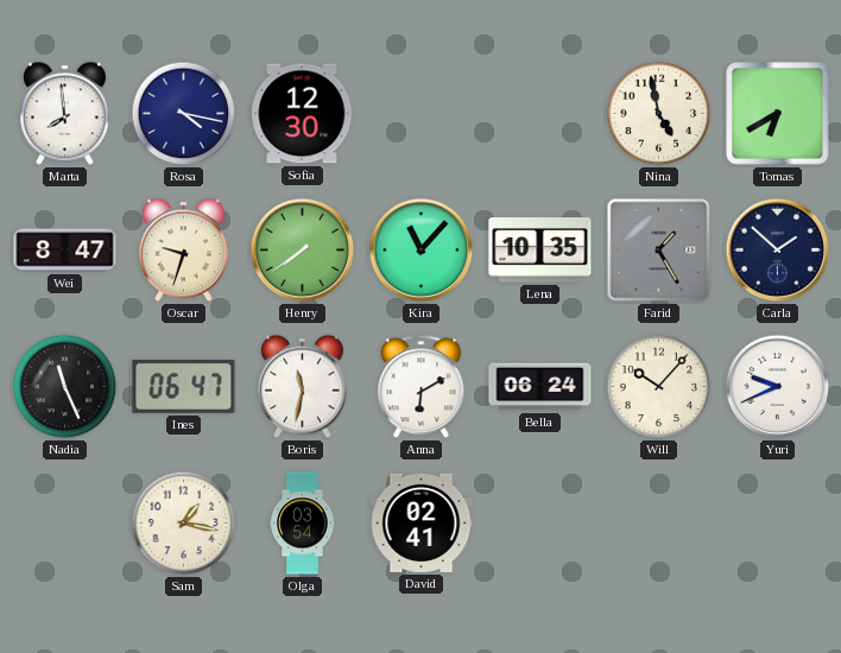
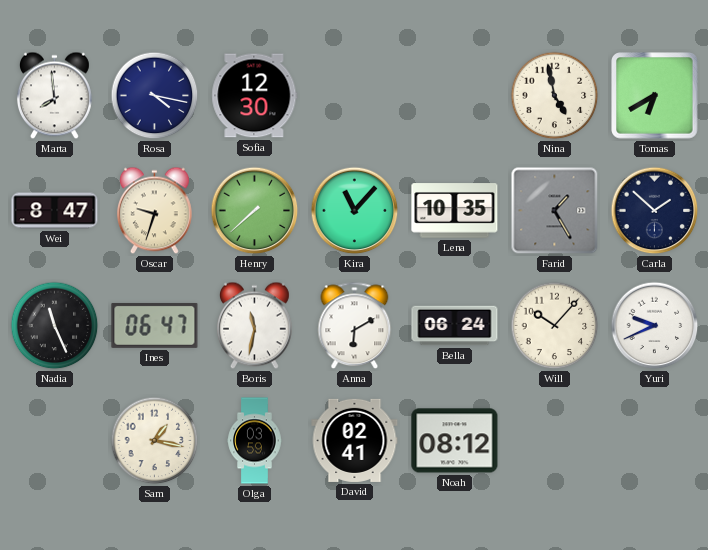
Henry: 7:39 -> 7:38 (255, 211)
Olga: 03:54 -> 03:59 (255, 441)
Noah: none -> 08:12 (455, 441)
